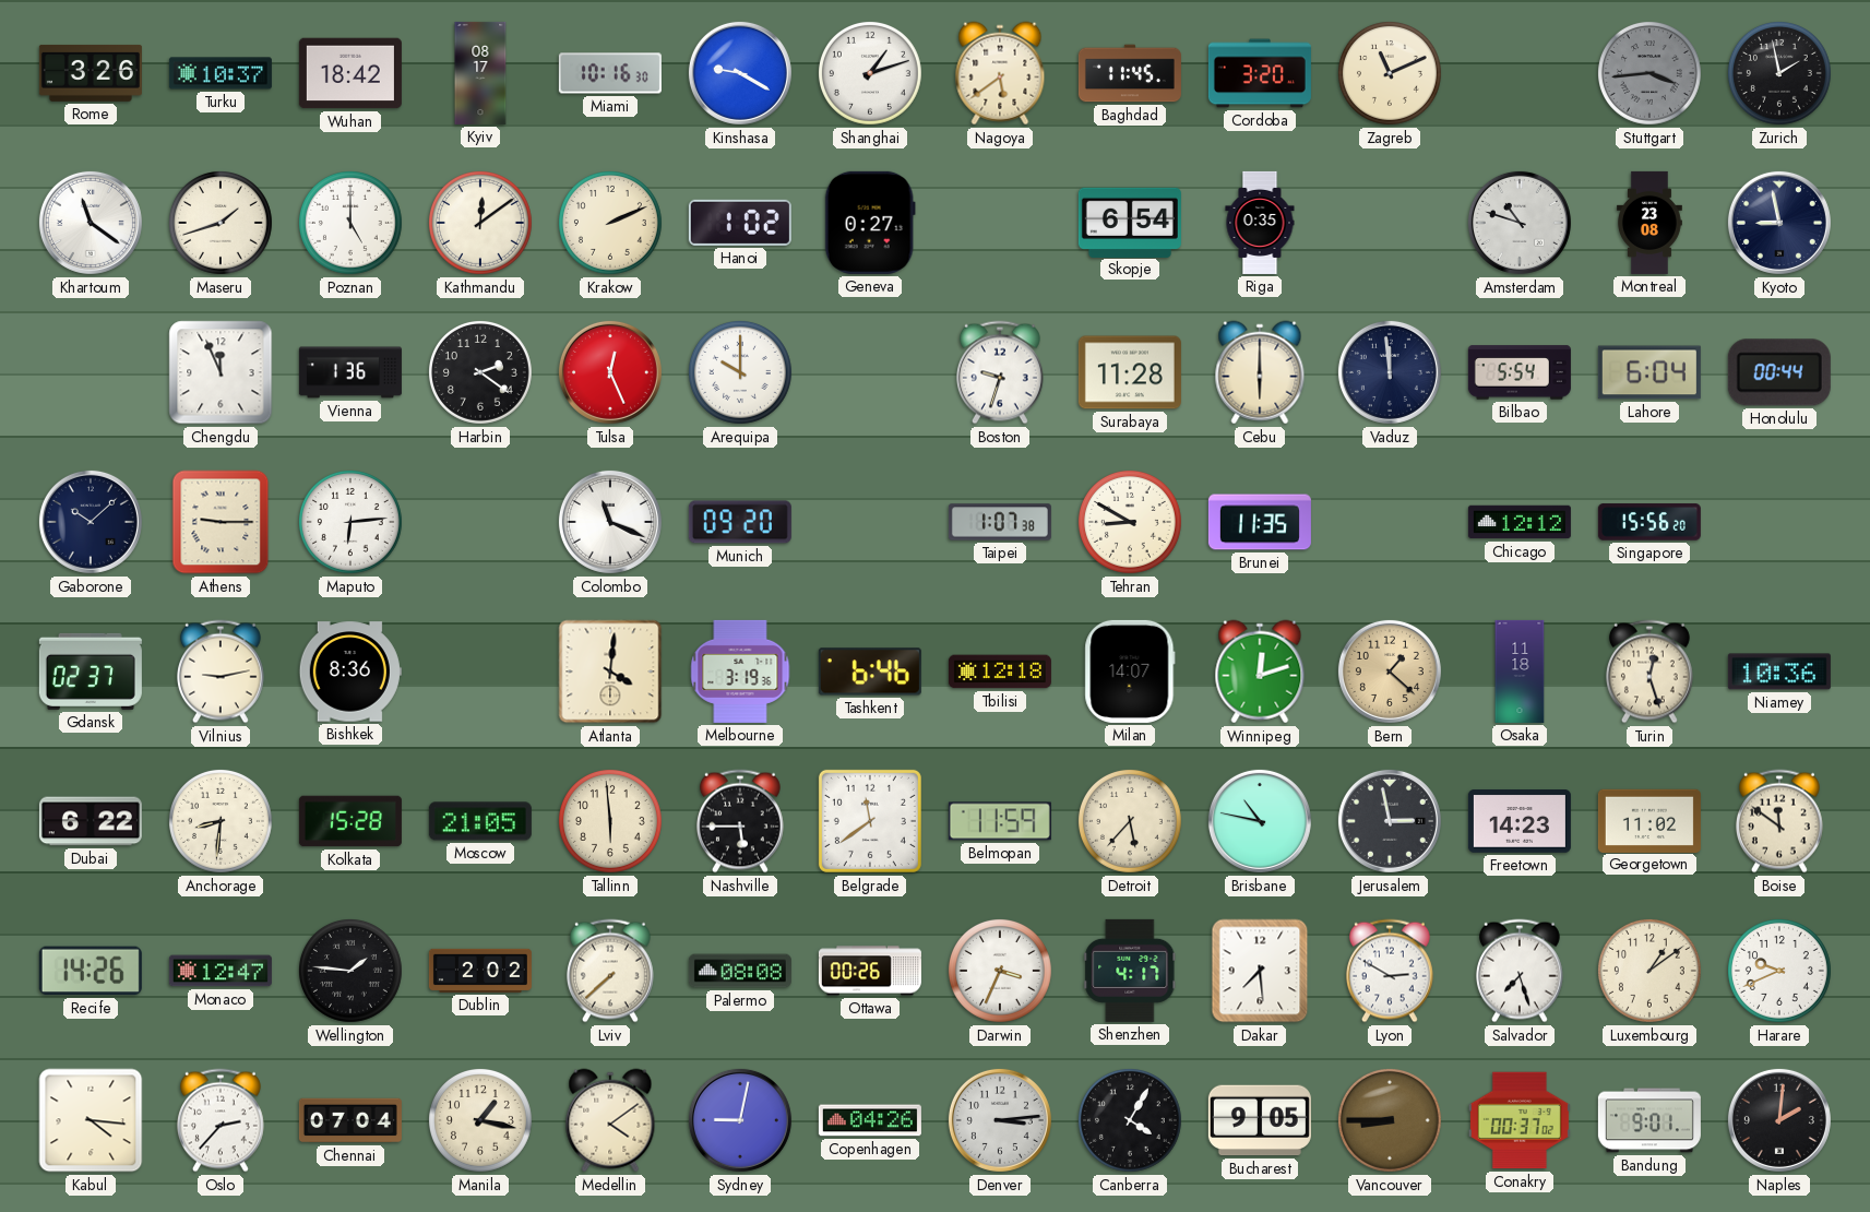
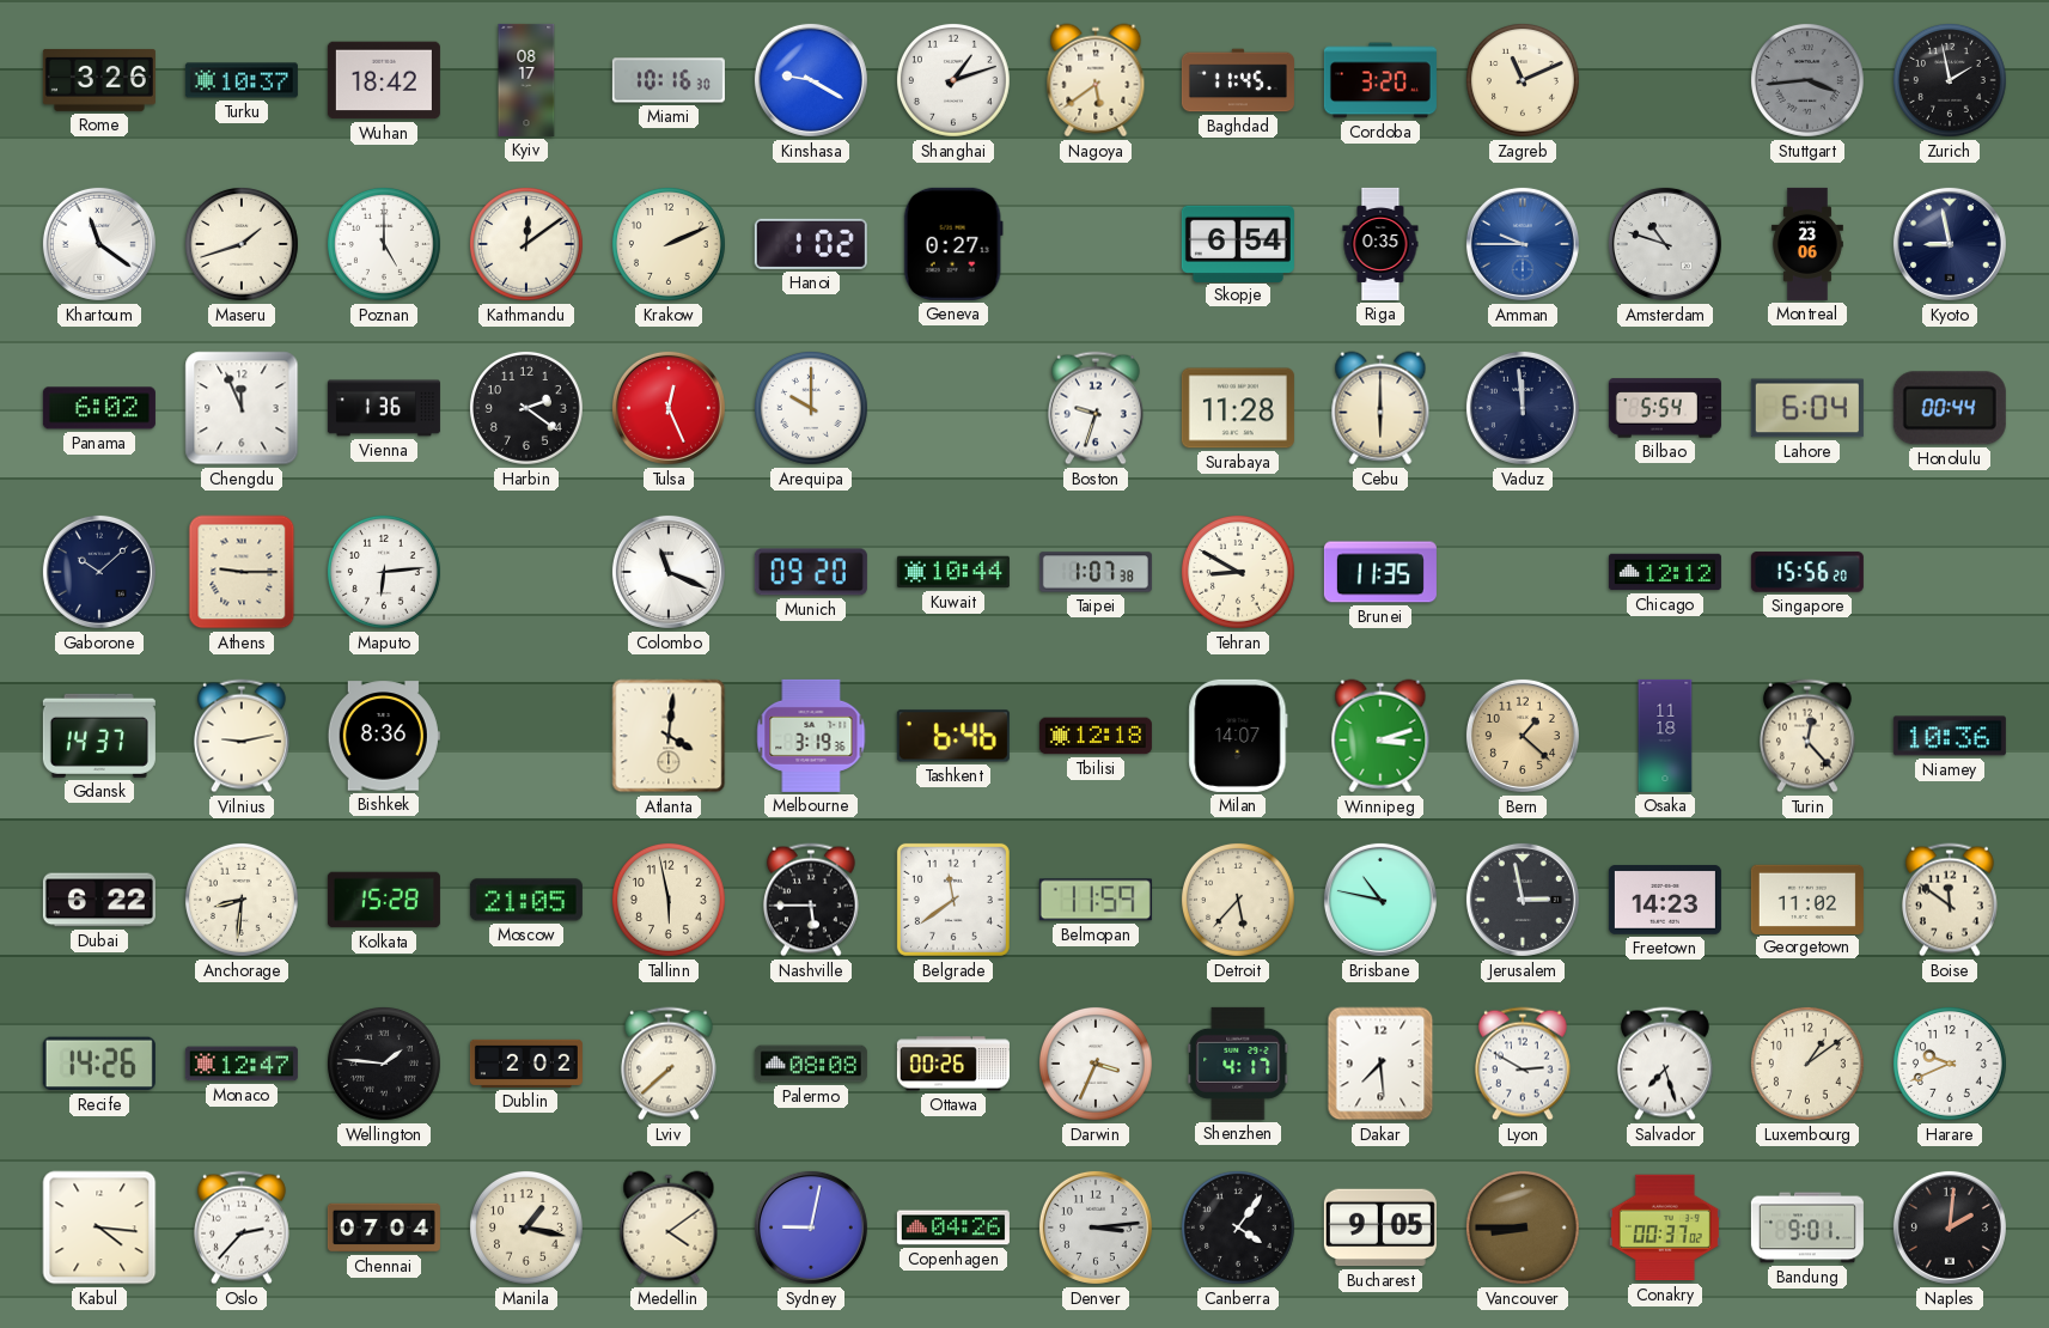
Amman: none -> 9:45 (1523, 244)
Montreal: 23:08 -> 23:06 (1807, 244)
Panama: none -> 6:02 (99, 408)
Kuwait: none -> 10:44 (953, 572)
Gdansk: 02:37 -> 14:37 (99, 736)
Winnipeg: 12:12 -> 3:12 (1380, 736)
Turin: 12:27 -> 12:23 (1807, 736)
Tallinn: 5:59 -> 5:58 (669, 900)
Canberra: 4:05 -> 4:06 (1238, 1228)
